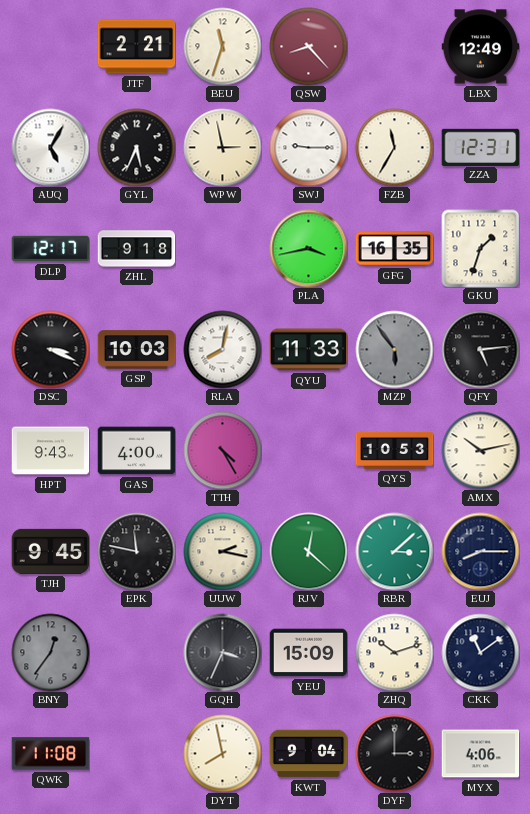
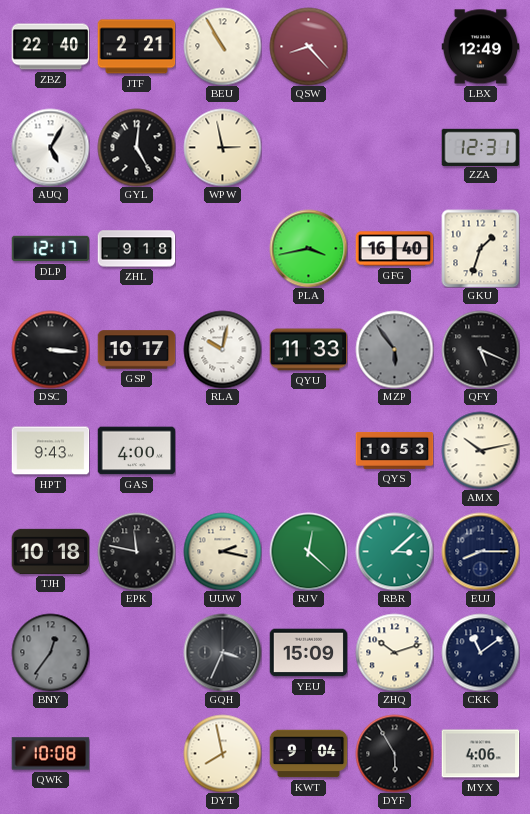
ZBZ: none -> 22:40 (50, 47)
BEU: 11:33 -> 10:55 (222, 46)
GYL: 5:34 -> 5:01 (136, 147)
SWJ: 9:15 -> none (308, 147)
FZB: 11:35 -> none (394, 147)
GFG: 16:35 -> 16:40 (394, 249)
DSC: 3:19 -> 3:16 (50, 349)
GSP: 10:03 -> 10:17 (136, 350)
RLA: 8:02 -> 10:02 (222, 349)
QFY: 5:14 -> 5:19 (480, 349)
TTH: 4:25 -> none (222, 450)
TJH: 9:45 -> 10:18 (50, 551)
QWK: 11:08 -> 10:08 (50, 754)
DYF: 3:00 -> 5:55 (394, 753)
